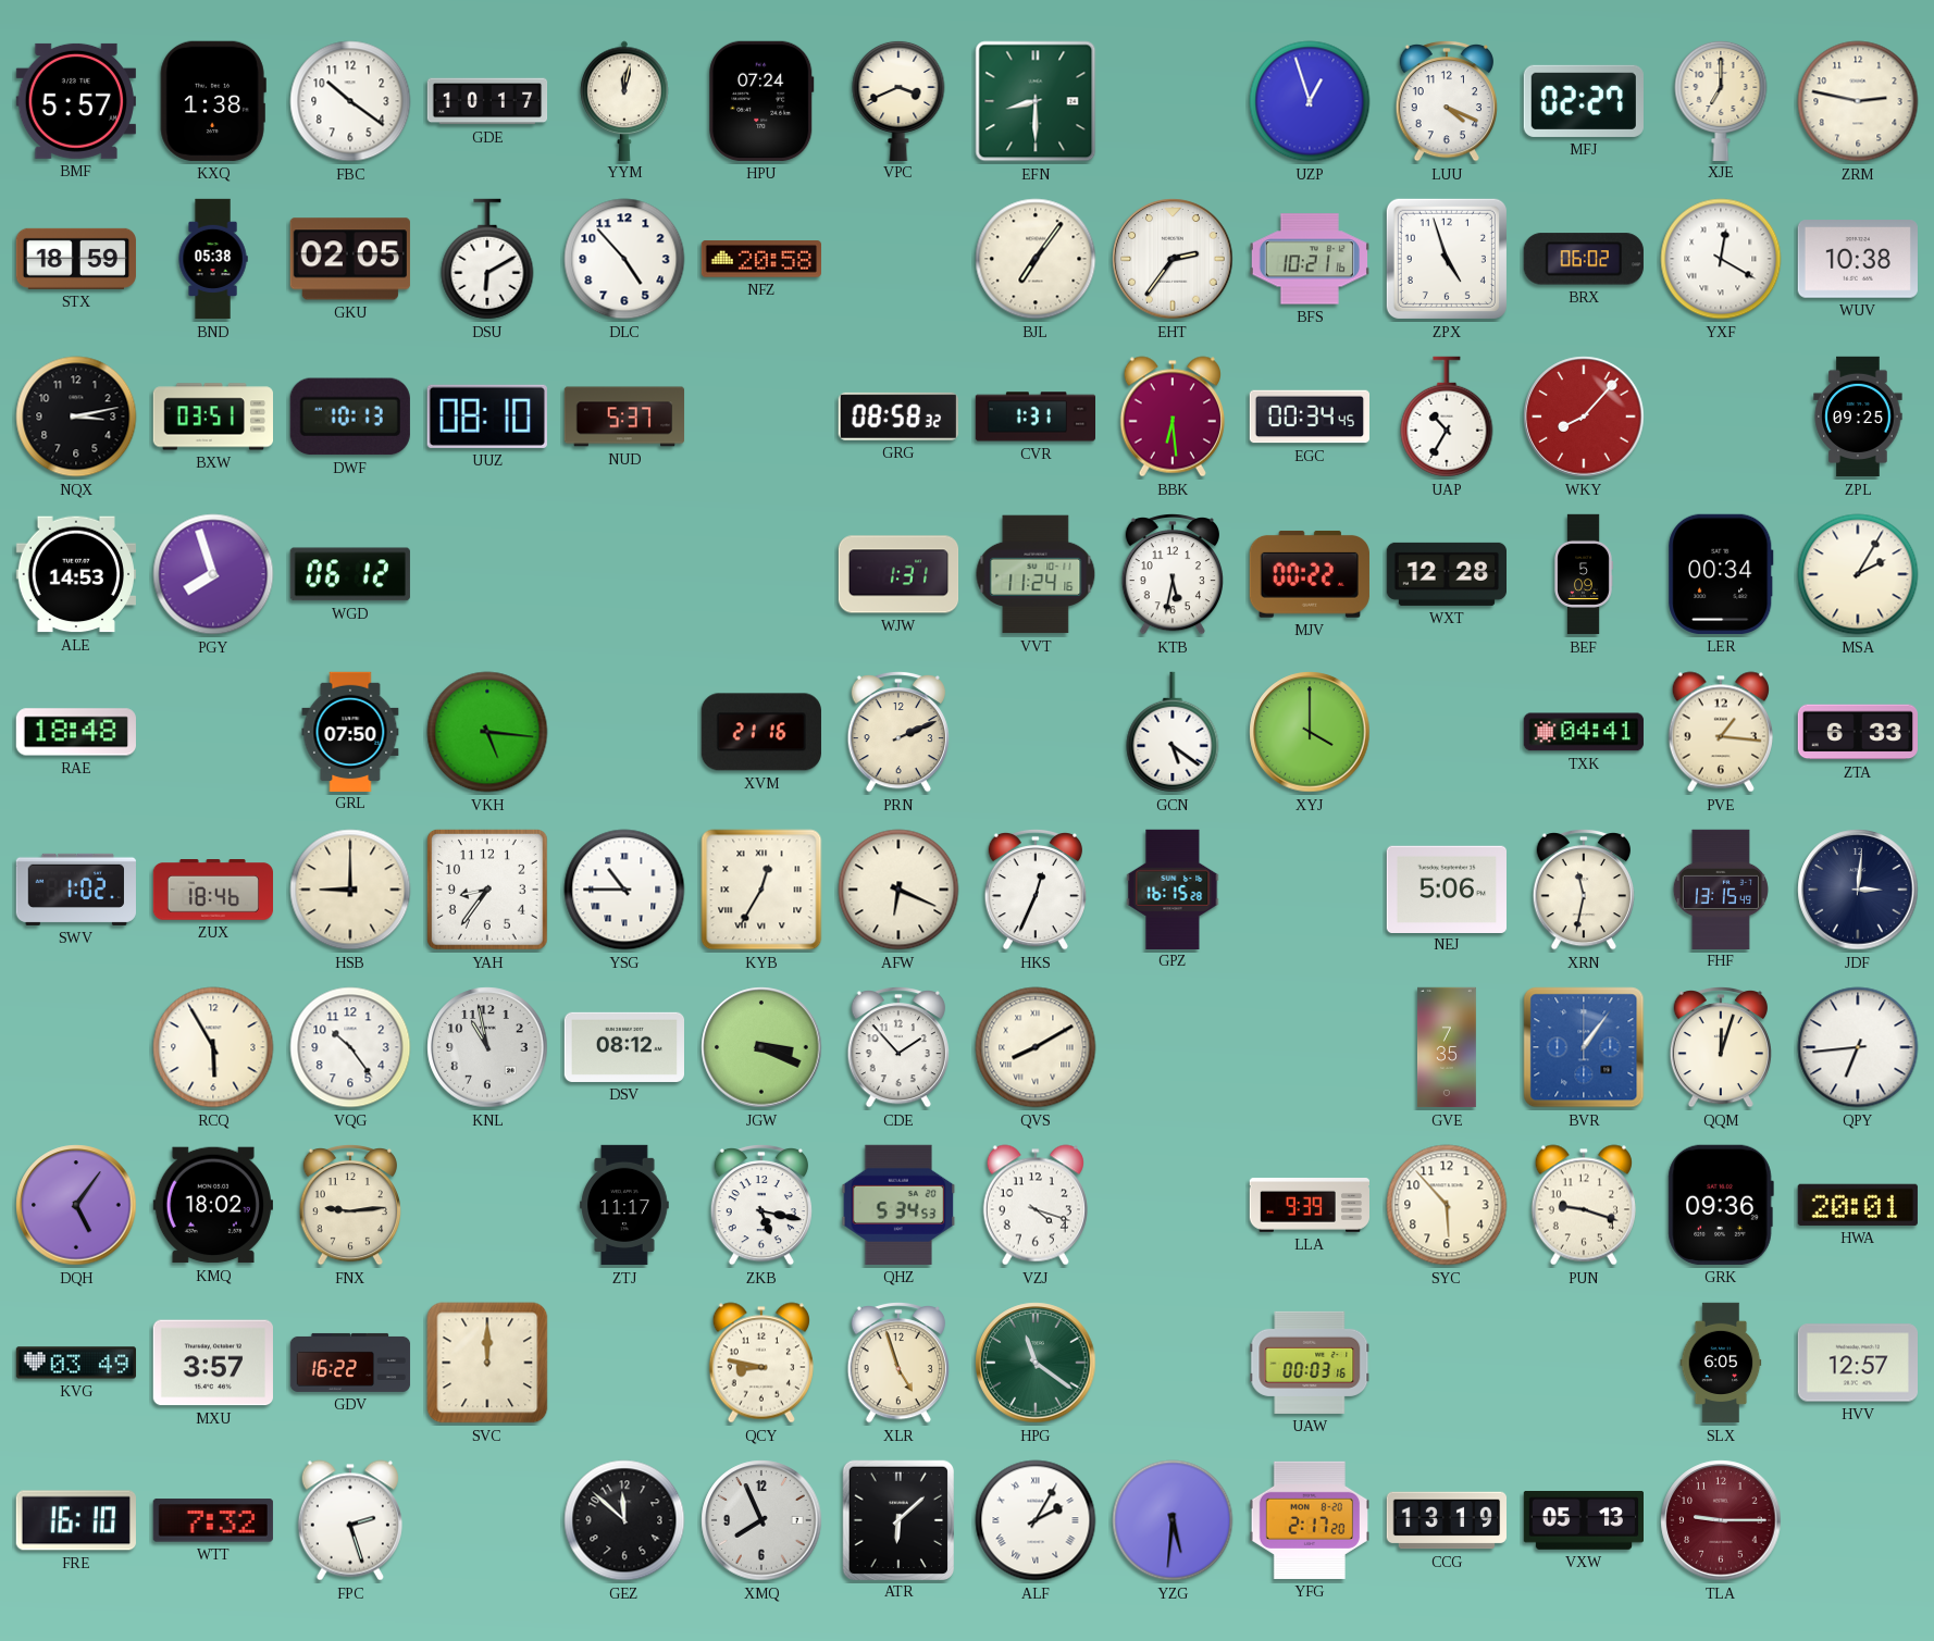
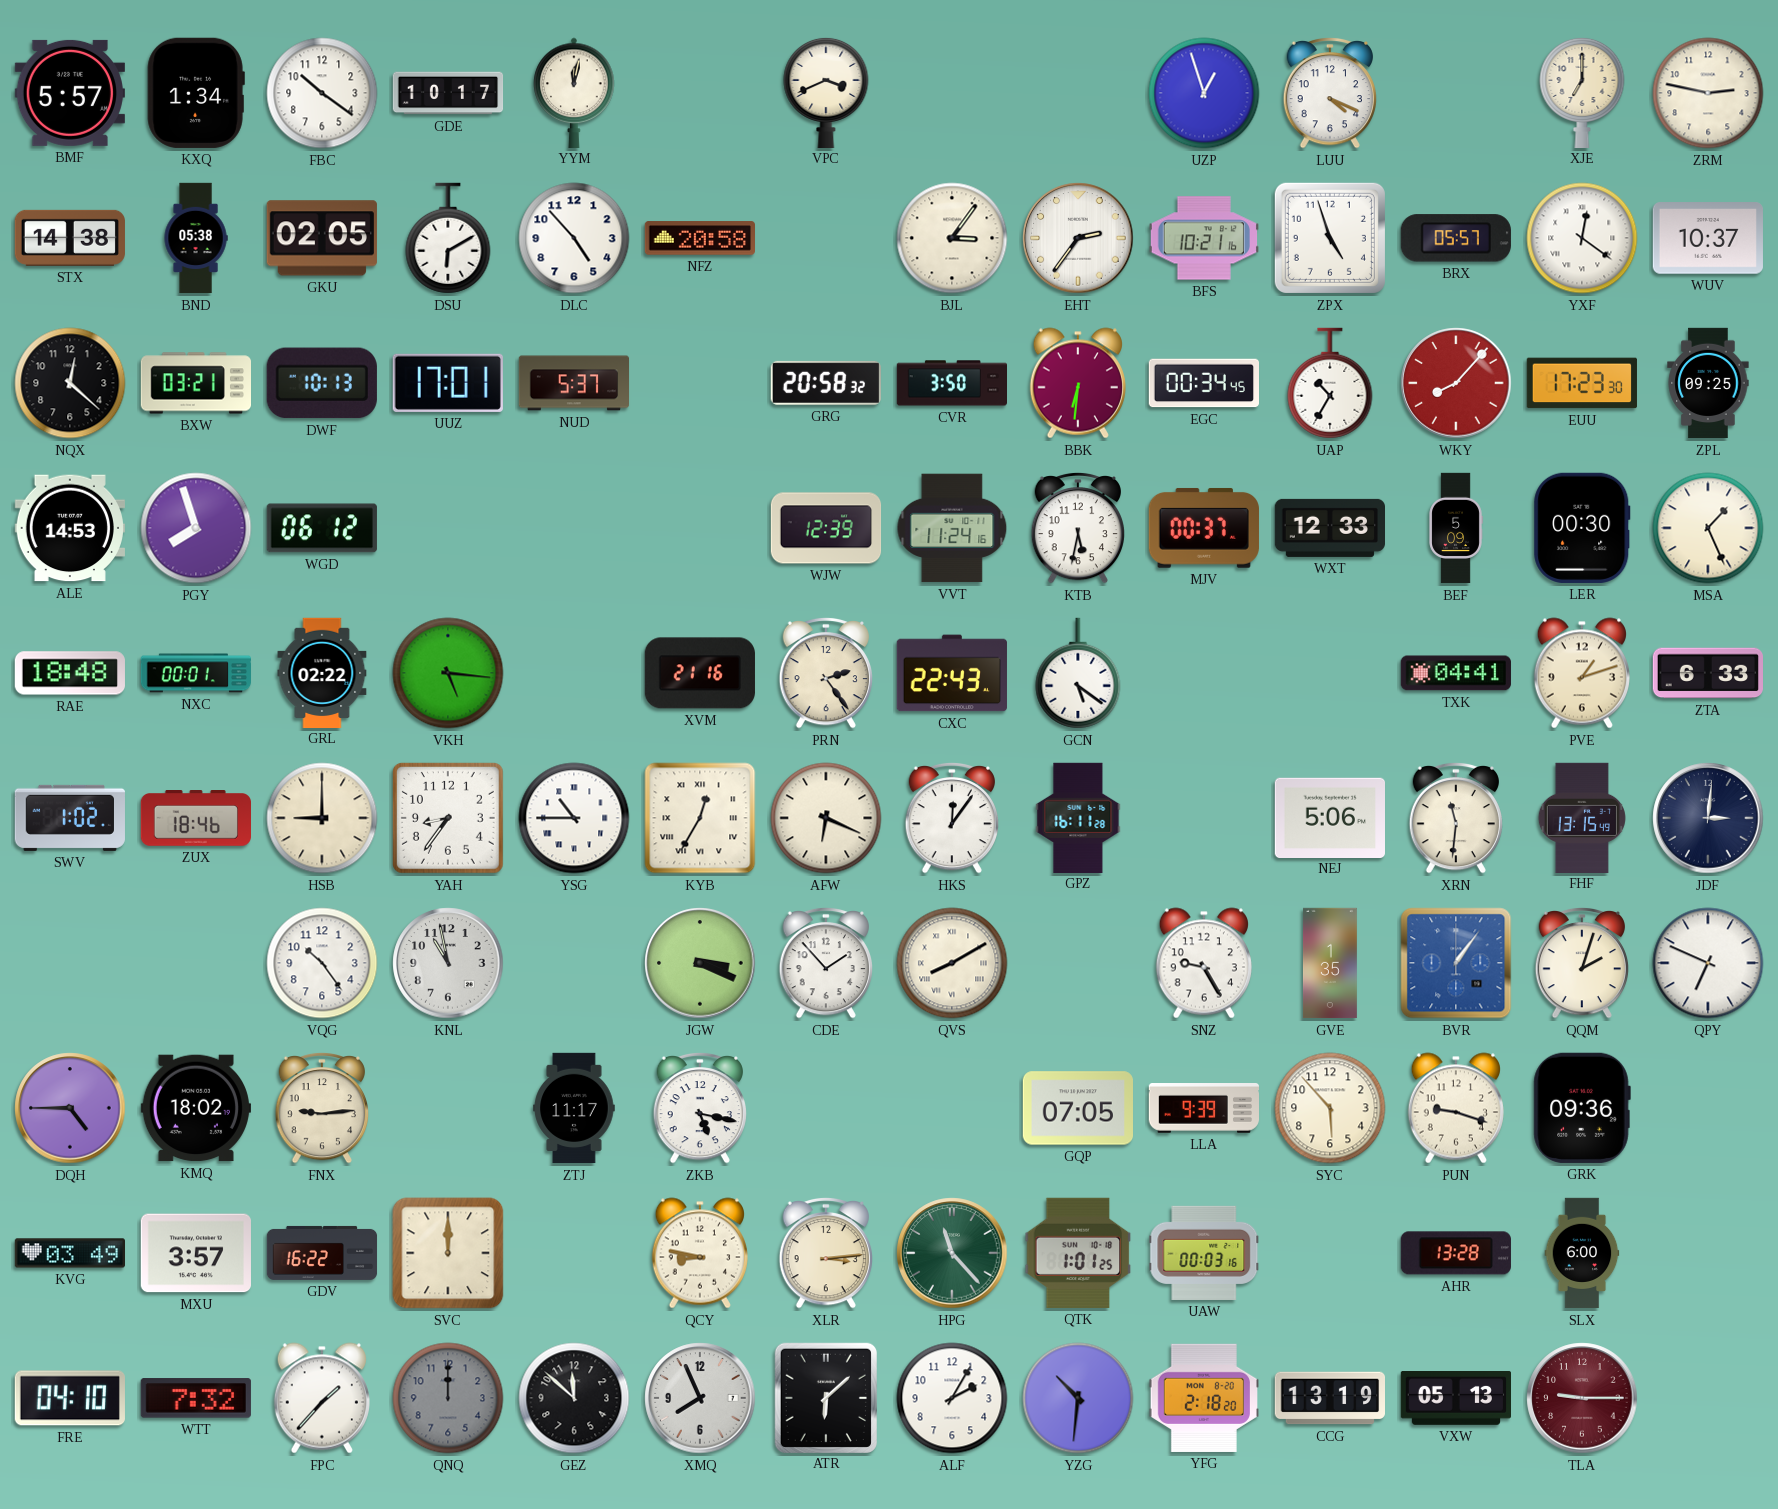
KXQ: 1:38 -> 1:34 (196, 93)
HPU: 07:24 -> none (761, 101)
EFN: 8:30 -> none (1036, 101)
MFJ: 02:27 -> none (1584, 101)
STX: 18:59 -> 14:38 (70, 238)
BJL: 7:06 -> 3:06 (952, 238)
BRX: 06:02 -> 05:57 (1456, 238)
YXF: 12:20 -> 12:21 (1582, 238)
WUV: 10:38 -> 10:37 (1708, 238)
NQX: 3:13 -> 12:22 (70, 383)
BXW: 03:51 -> 03:21 (195, 383)
UUZ: 08:10 -> 17:01 (448, 383)
GRG: 08:58 -> 20:58 (826, 383)
CVR: 1:31 -> 3:50 (951, 383)
BBK: 6:29 -> 6:31 (1078, 383)
EUU: none -> 17:23 (1581, 383)
WJW: 1:31 -> 12:39 (826, 528)
MJV: 00:22 -> 00:37 (1204, 528)
WXT: 12:28 -> 12:33 (1329, 528)
LER: 00:34 -> 00:30 (1582, 528)
MSA: 2:05 -> 1:26 (1708, 528)
NXC: none -> 00:01 (195, 673)
GRL: 07:50 -> 02:22 (322, 672)
PRN: 2:11 -> 2:24 (825, 673)
CXC: none -> 22:43 (952, 673)
XYJ: 4:00 -> none (1310, 732)
PVE: 1:16 -> 1:12 (1582, 673)
HKS: 12:34 -> 12:06 (951, 818)
GPZ: 16:15 -> 16:11 (1078, 817)
XRN: 11:32 -> 11:31 (1455, 818)
RCQ: 5:55 -> none (213, 1047)
DSV: 08:12 -> none (623, 1047)
SNZ: none -> 9:25 (1204, 963)
GVE: 7:35 -> 1:35 (1330, 963)
QQM: 12:03 -> 2:03 (1581, 963)
QPY: 6:44 -> 6:49 (1708, 963)
DQH: 5:06 -> 4:45 (70, 1108)
QHZ: 5:34 -> none (898, 1205)
VZJ: 4:18 -> none (1036, 1205)
GQP: none -> 07:05 (1077, 1108)
HWA: 20:01 -> none (1858, 1205)
XLR: 4:57 -> 3:14 (825, 1253)
HPG: 11:21 -> 11:23 (952, 1253)
QTK: none -> 1:01 (1078, 1253)
AHR: none -> 13:28 (1456, 1253)
SLX: 6:05 -> 6:00 (1582, 1253)
HVV: 12:57 -> none (1857, 1363)
FRE: 16:10 -> 04:10 (70, 1398)
FPC: 2:27 -> 1:37 (322, 1398)
QNQ: none -> 12:00 (448, 1398)
ALF numerals: Roman -> Arabic (952, 1398)
YZG: 5:31 -> 10:31 (1078, 1398)
YFG: 2:17 -> 2:18 (1203, 1398)
